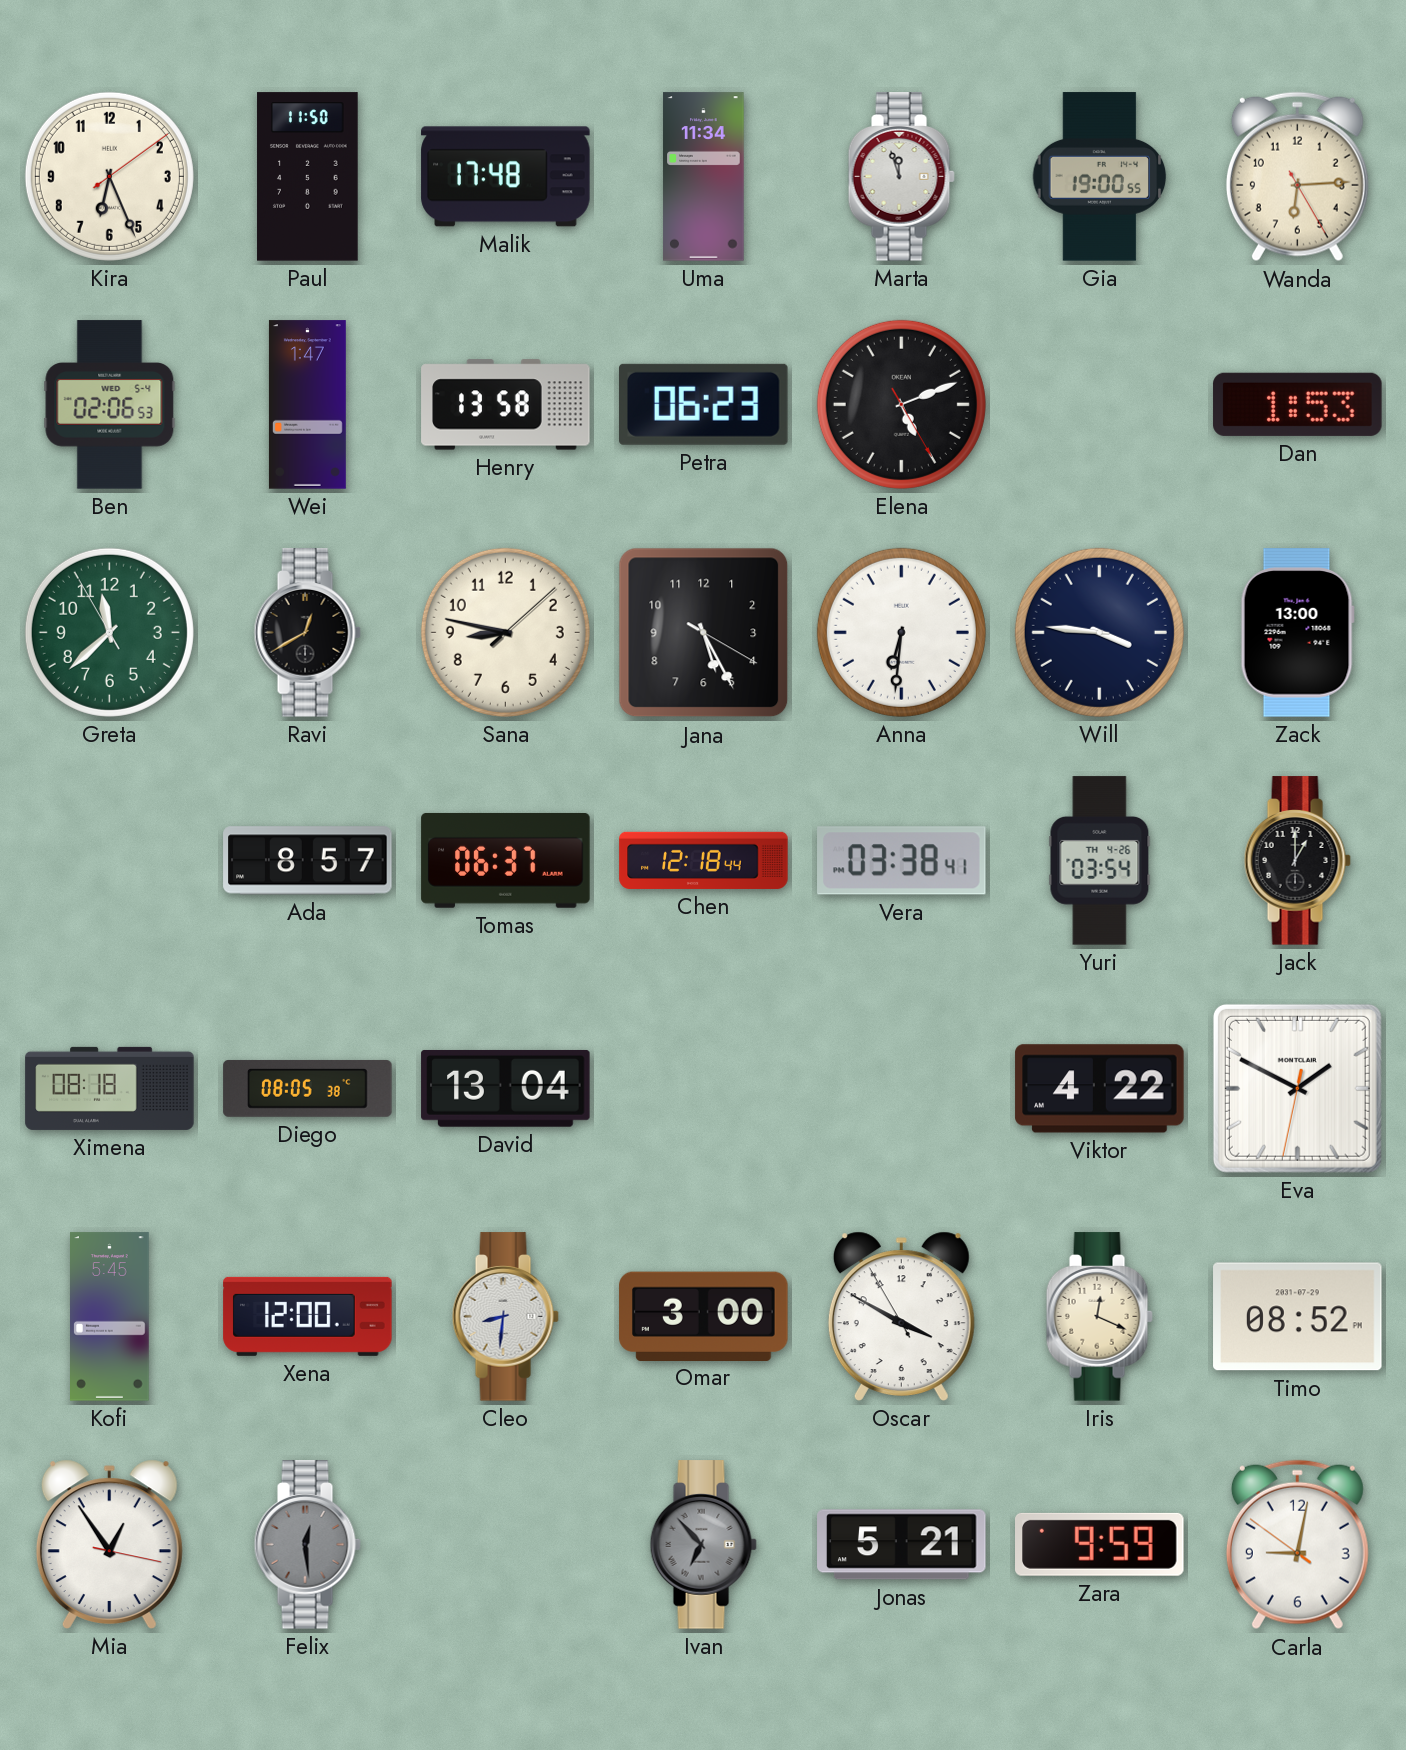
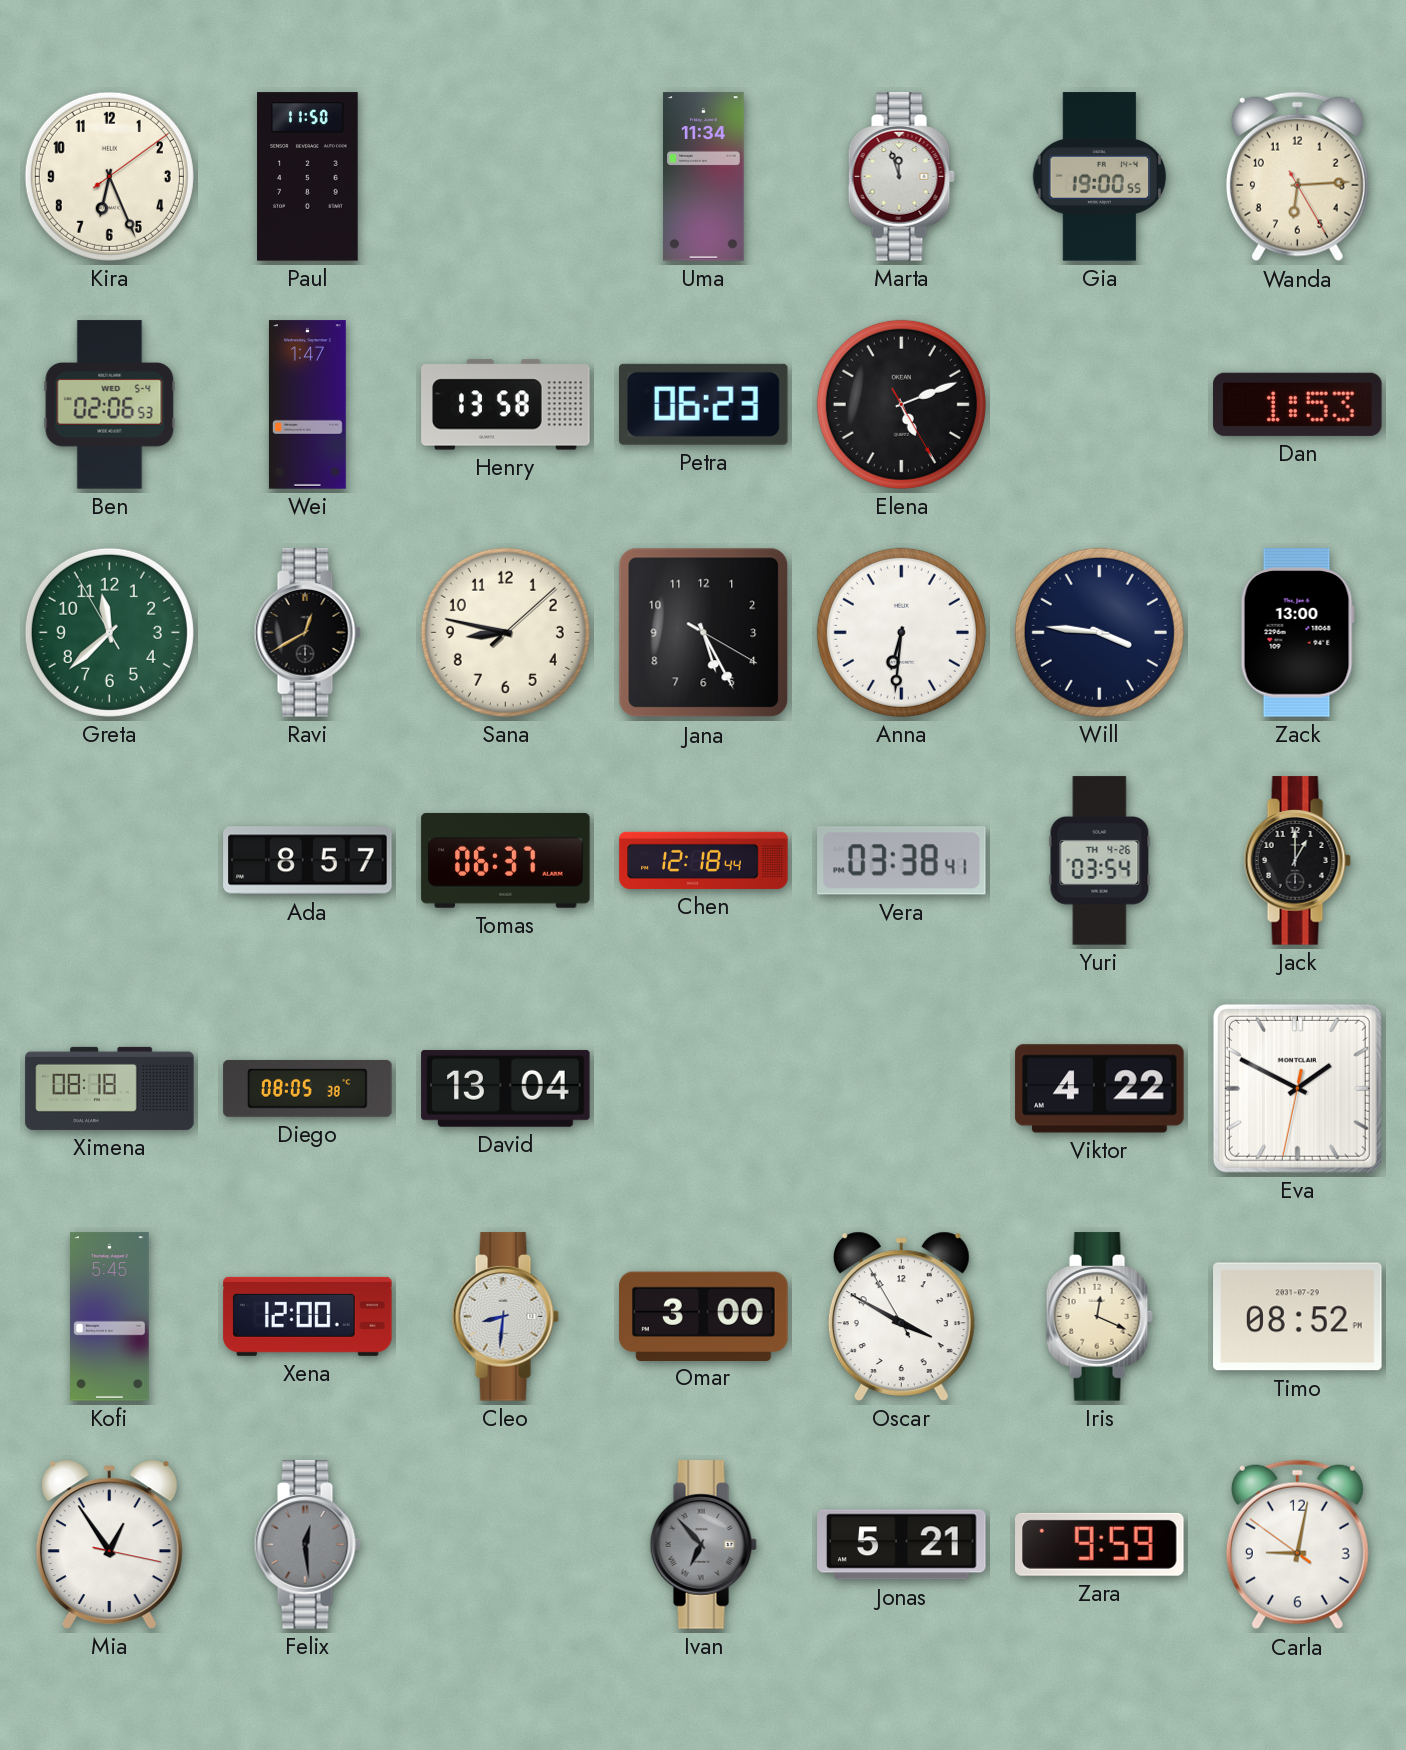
Malik: 17:48 -> none (506, 177)
